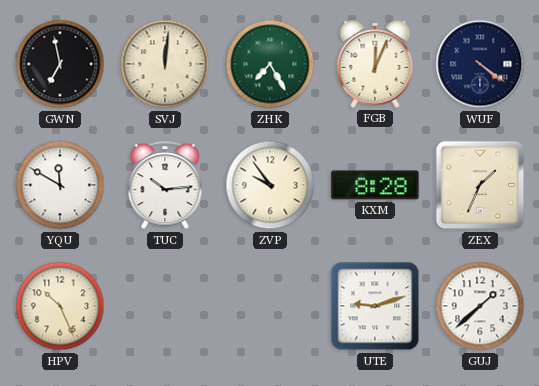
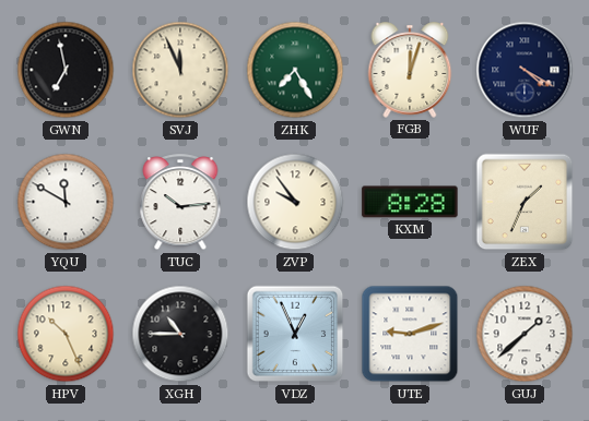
SVJ: 12:01 -> 11:56 (180, 70)
FGB: 12:04 -> 12:03 (410, 70)
WUF: 4:21 -> 4:20 (525, 70)
XGH: none -> 10:45 (180, 334)
VDZ: none -> 12:56 (295, 334)
